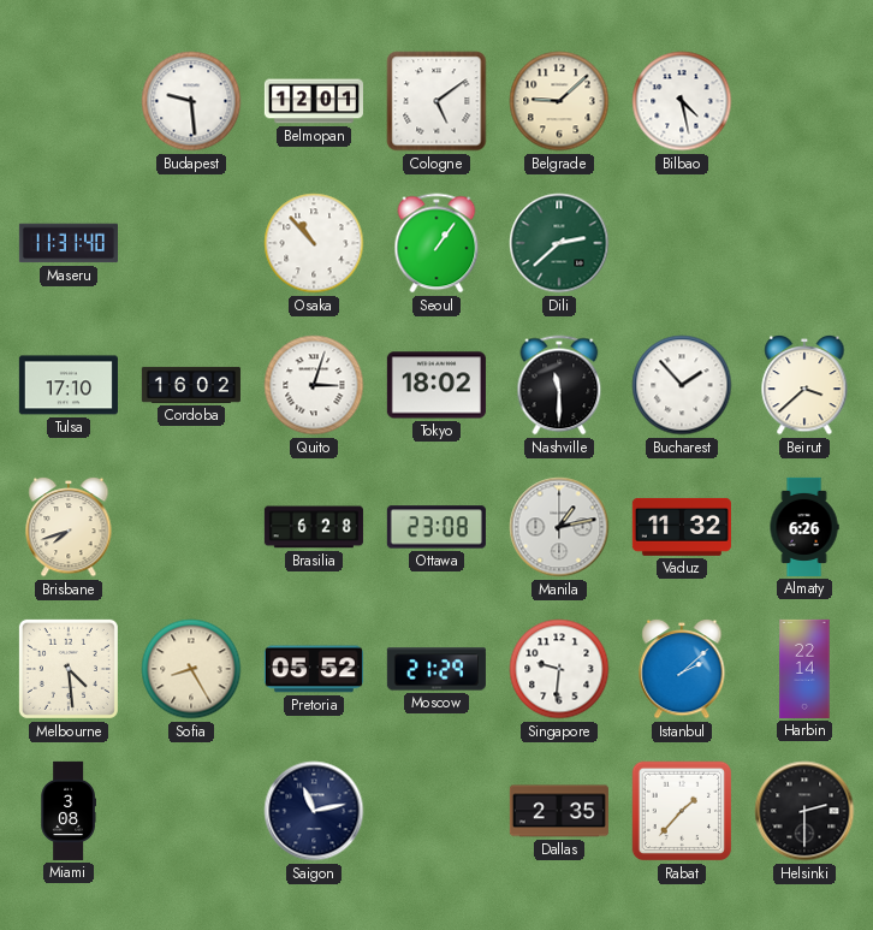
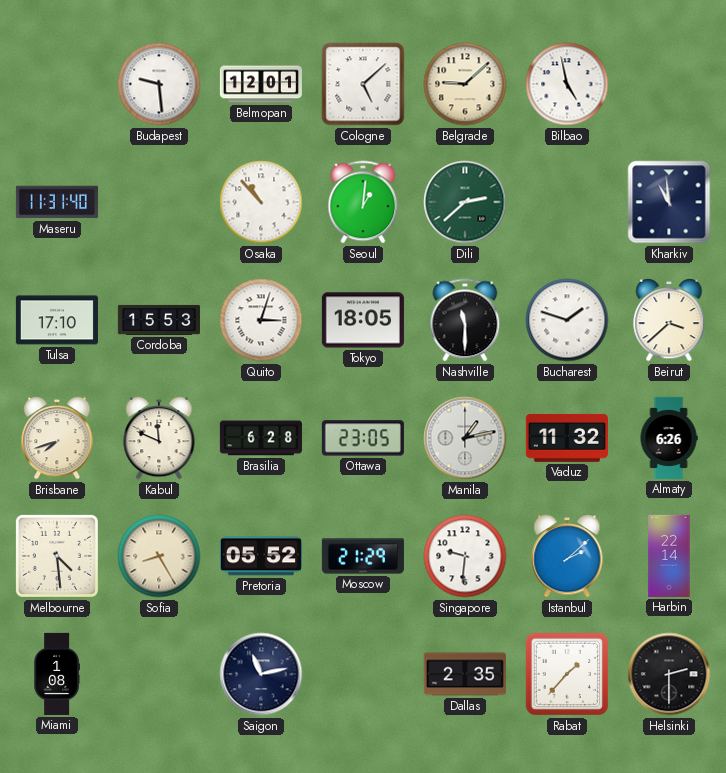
Cologne: 5:09 -> 5:08 (363, 84)
Bilbao: 4:28 -> 4:58 (567, 84)
Seoul: 1:06 -> 1:01 (363, 202)
Kharkiv: none -> 10:59 (669, 202)
Cordoba: 16:02 -> 15:53 (159, 320)
Tokyo: 18:02 -> 18:05 (363, 320)
Bucharest: 1:53 -> 1:48 (567, 320)
Kabul: none -> 11:49 (159, 438)
Ottawa: 23:08 -> 23:05 (363, 438)
Miami: 3:08 -> 1:08 (57, 674)
